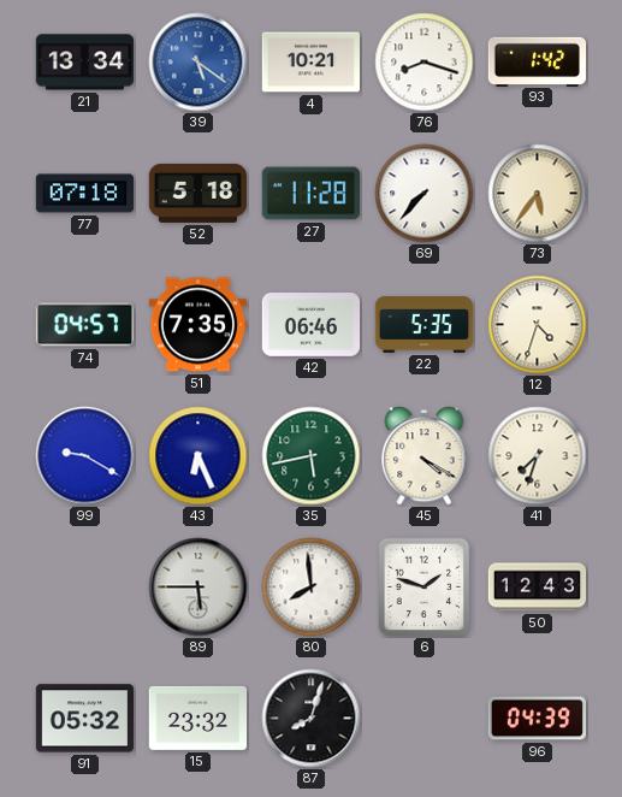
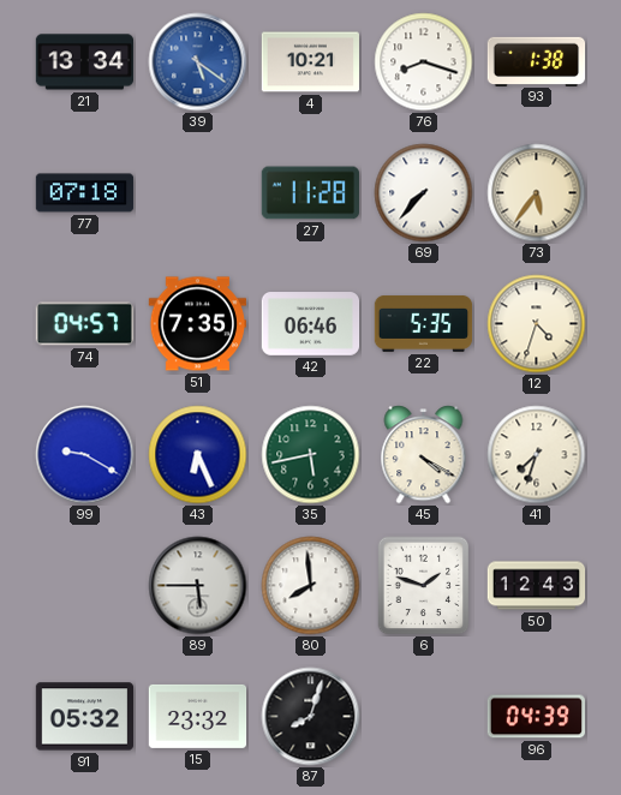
93: 1:42 -> 1:38 (537, 61)
52: 5:18 -> none (197, 193)
